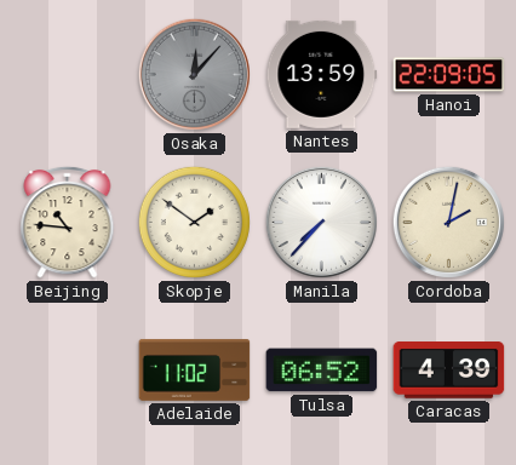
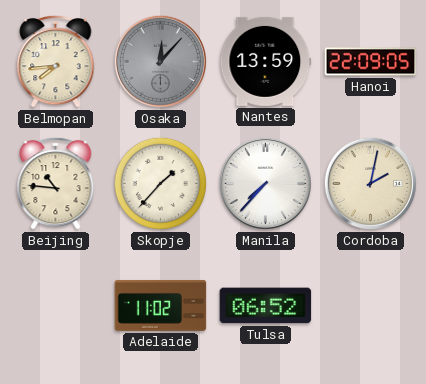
Belmopan: none -> 7:44 (56, 61)
Skopje: 1:51 -> 1:37 (160, 183)
Caracas: 4:39 -> none (449, 371)
